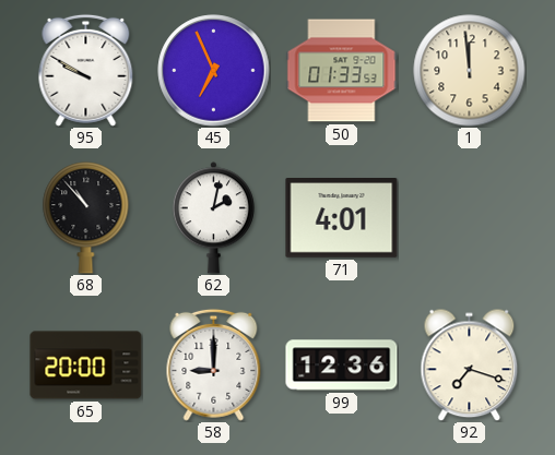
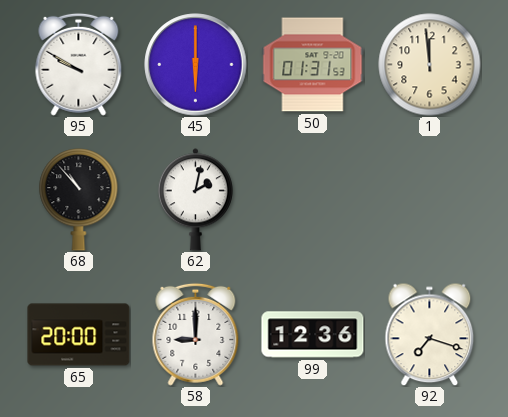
45: 6:56 -> 6:00 (196, 65)
50: 01:33 -> 01:31 (313, 65)
71: 4:01 -> none (342, 218)
